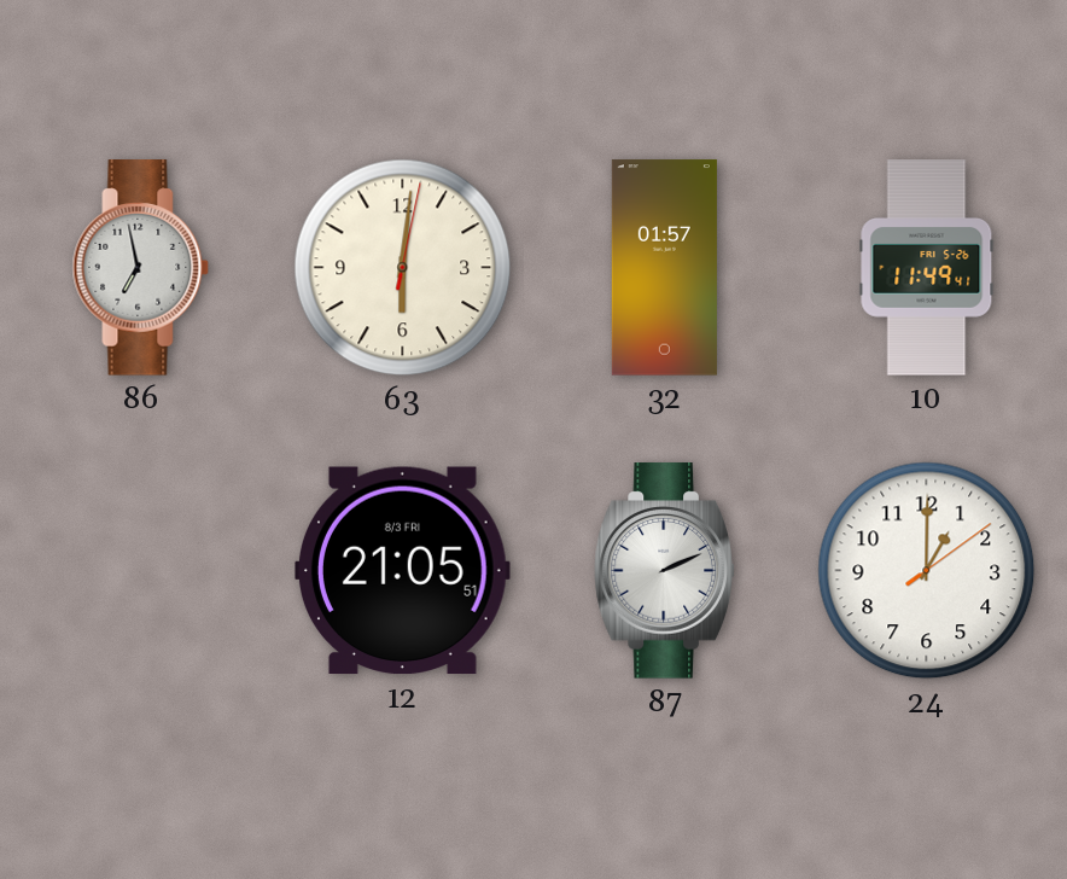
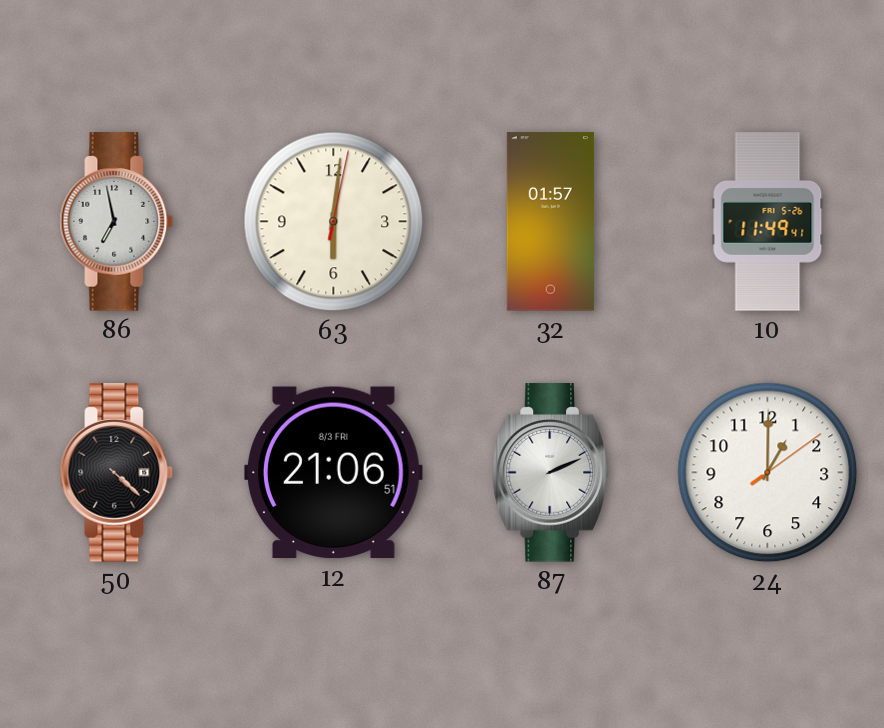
50: none -> 4:22 (117, 473)
12: 21:05 -> 21:06 (334, 473)
